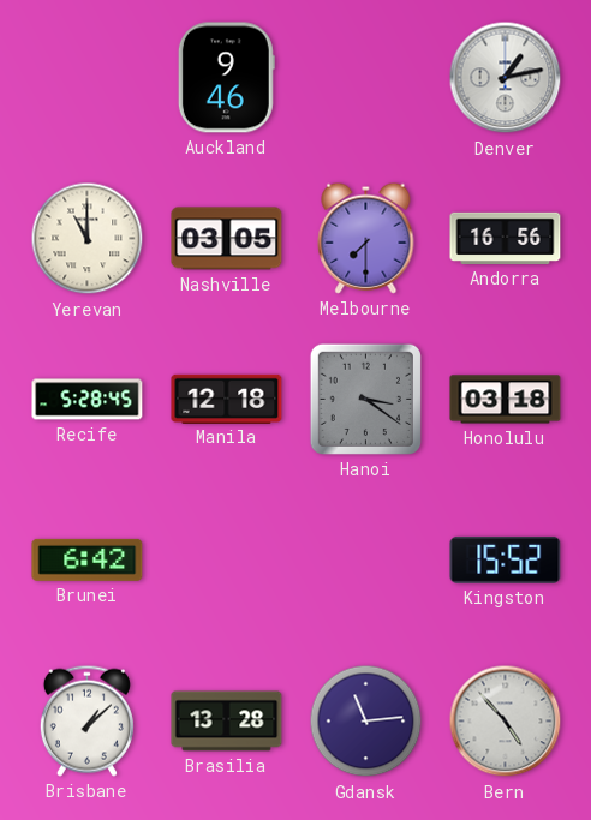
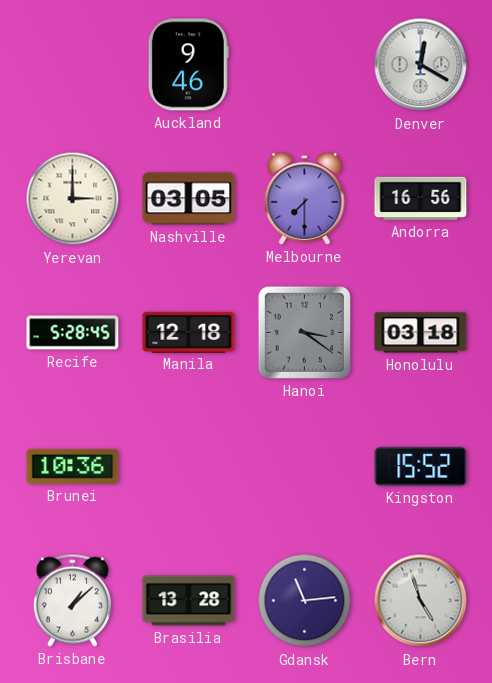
Denver: 1:13 -> 12:20 (421, 65)
Yerevan: 11:00 -> 3:00 (73, 199)
Brunei: 6:42 -> 10:36 (73, 466)
Bern: 4:53 -> 4:57 (421, 601)
